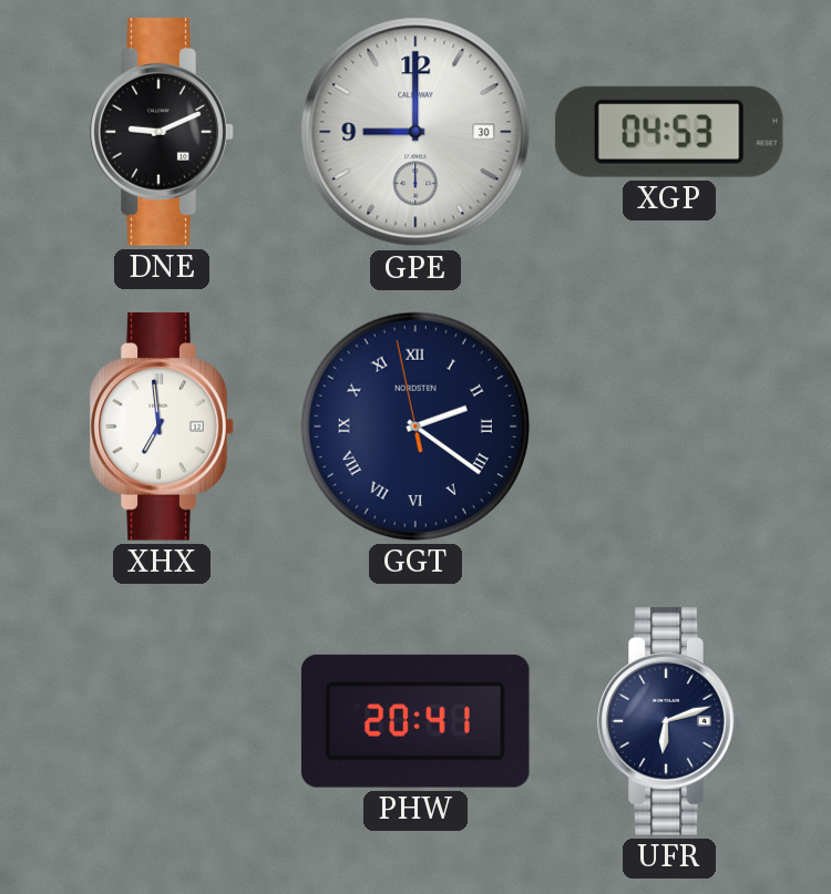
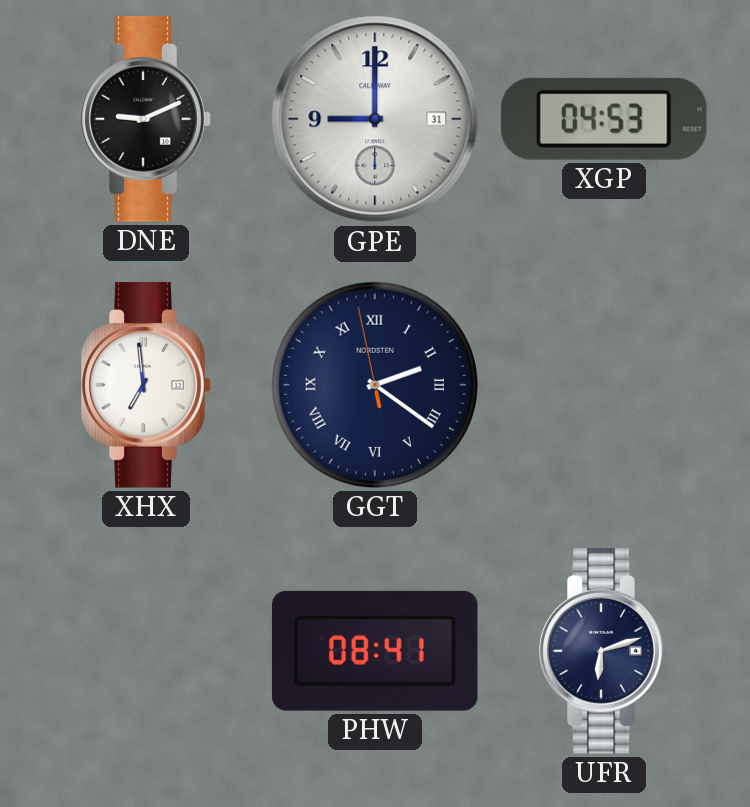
GPE date: 30 -> 31 (375, 119)
PHW: 20:41 -> 08:41 (375, 651)
